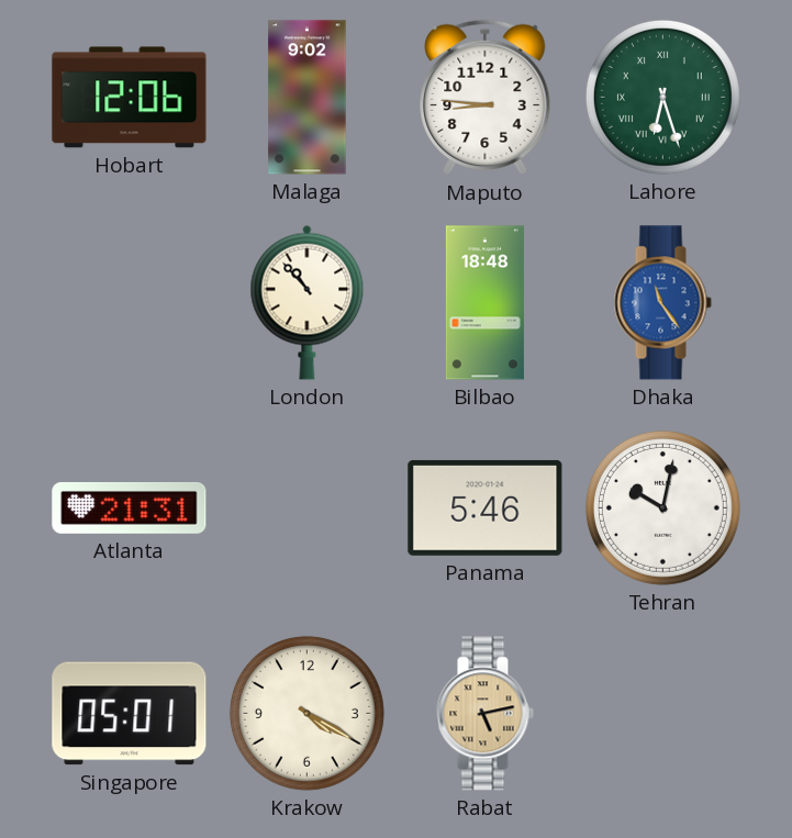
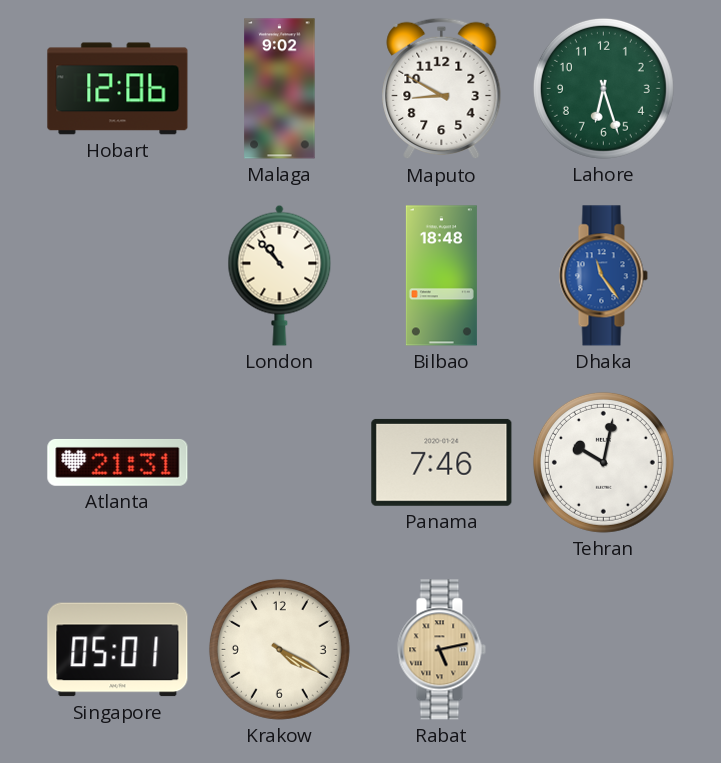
Maputo: 8:46 -> 8:50 (442, 89)
Lahore numerals: Roman -> Arabic (603, 88)
Panama: 5:46 -> 7:46 (442, 462)
